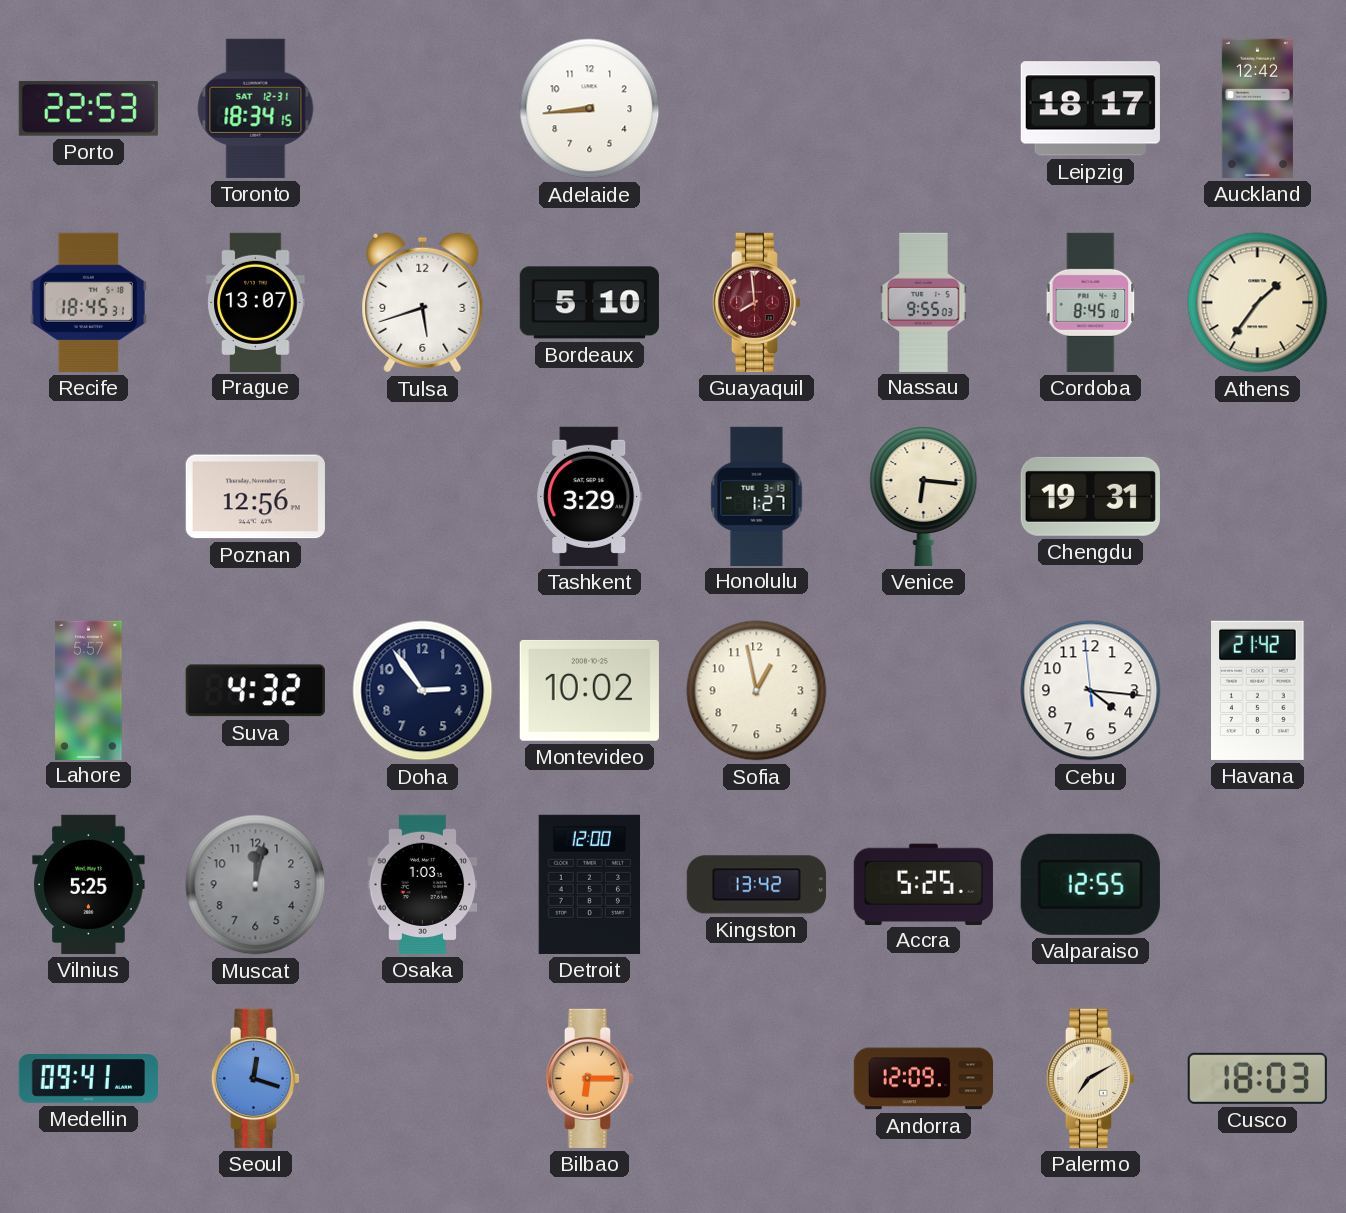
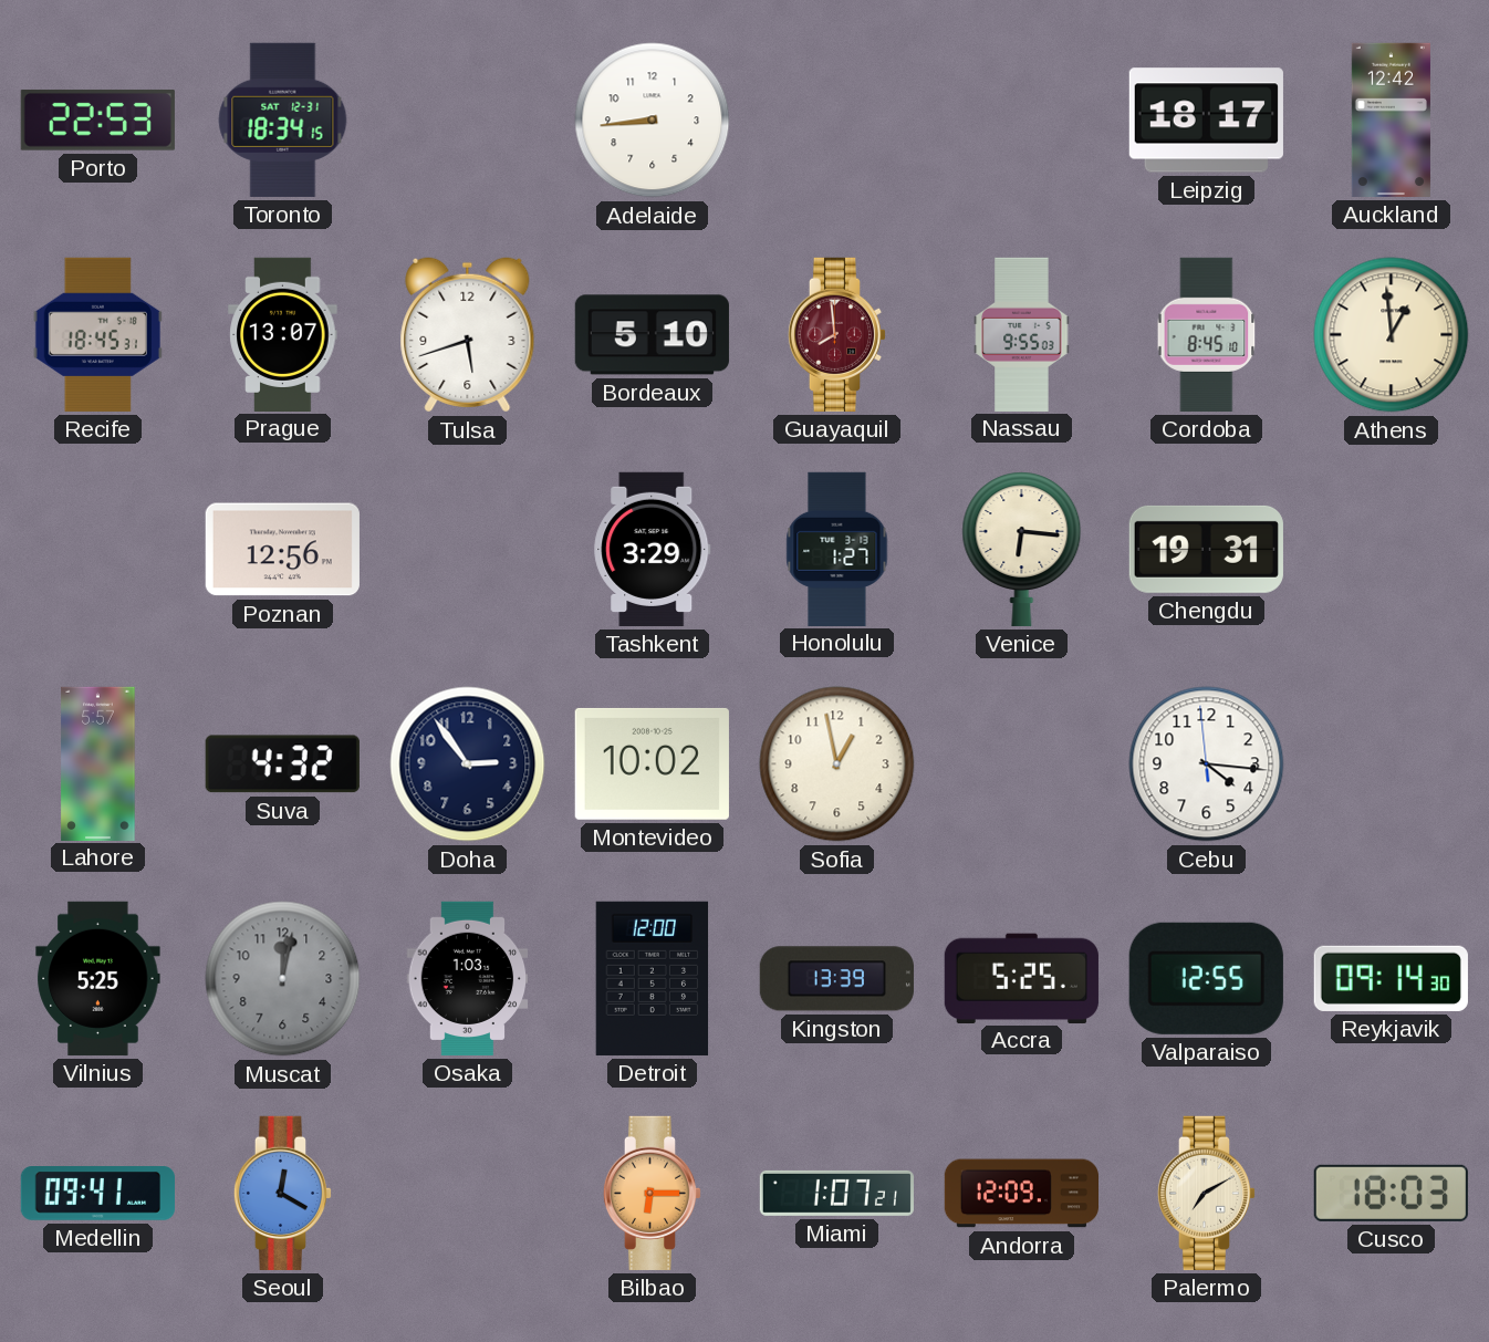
Athens: 1:36 -> 12:59 (1392, 335)
Havana: 21:42 -> none (1258, 690)
Kingston: 13:42 -> 13:39 (836, 979)
Reykjavik: none -> 09:14 (1391, 978)
Seoul: 12:18 -> 12:20 (283, 1193)
Miami: none -> 1:07 (836, 1193)
